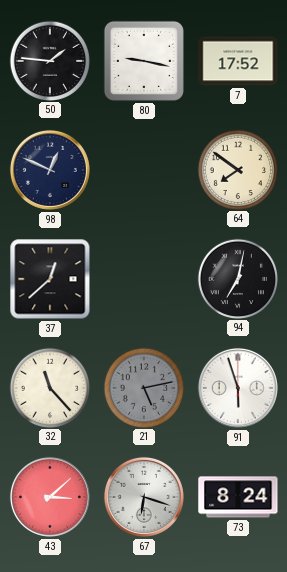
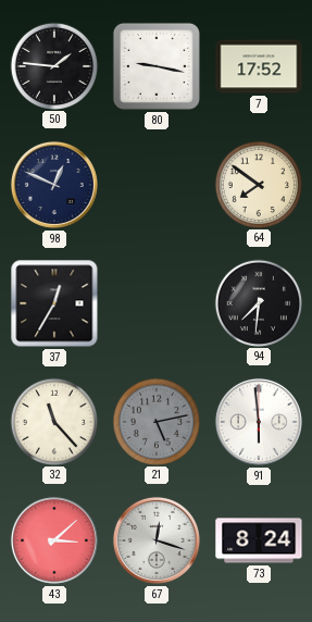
37: 12:38 -> 12:35 (54, 303)
94: 7:02 -> 7:31 (258, 302)
91: 5:57 -> 5:59 (259, 422)
67: 6:18 -> 12:18 (157, 540)
